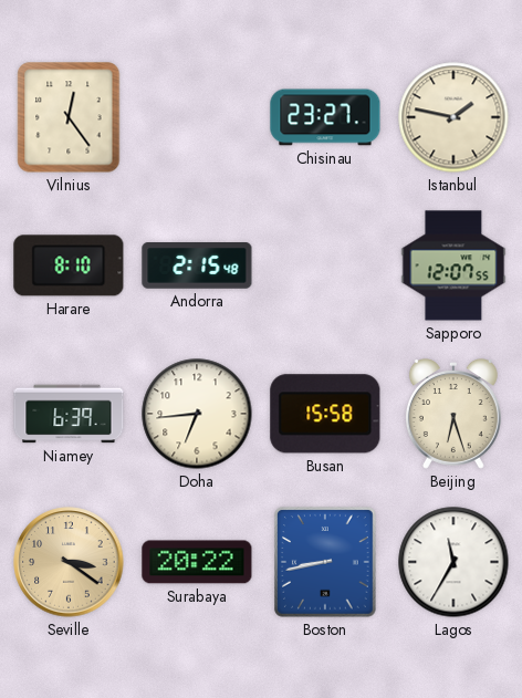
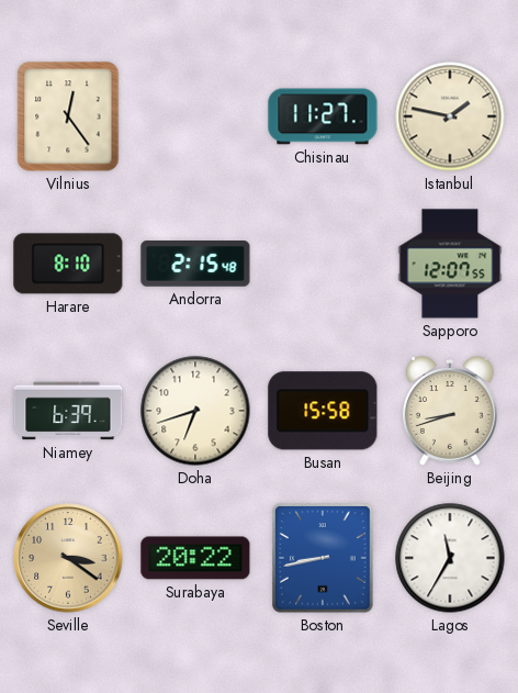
Chisinau: 23:27 -> 11:27 (323, 116)
Doha: 6:44 -> 6:42 (195, 411)
Beijing: 6:27 -> 8:42 (450, 412)
